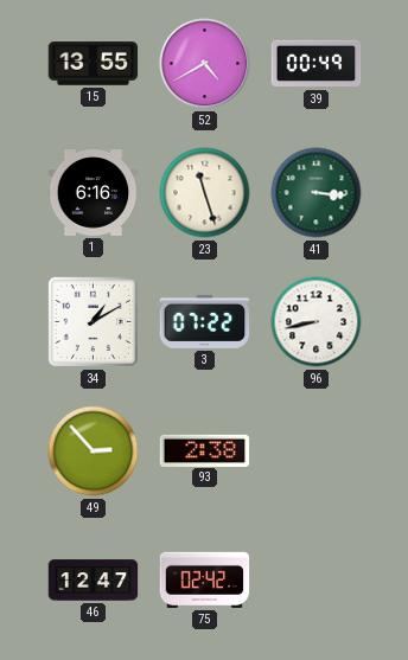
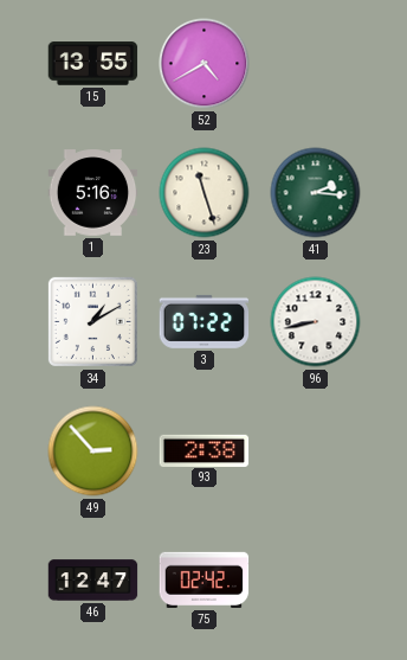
39: 00:49 -> none (317, 64)
1: 6:16 -> 5:16 (93, 193)
41: 3:16 -> 2:16 (316, 193)
